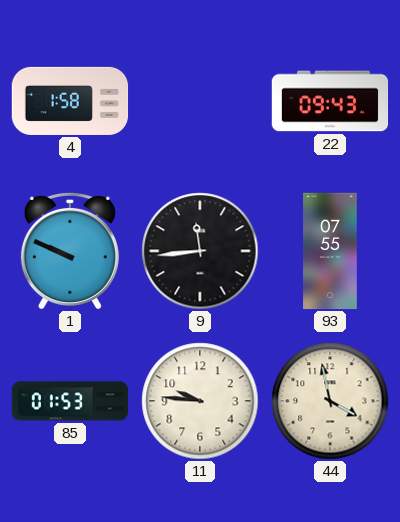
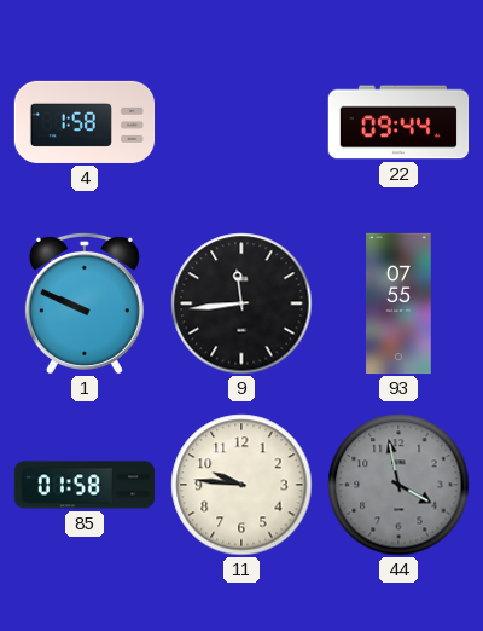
22: 09:43 -> 09:44 (398, 122)
85: 01:53 -> 01:58 (85, 485)
44 dial: cream -> grey (398, 485)
